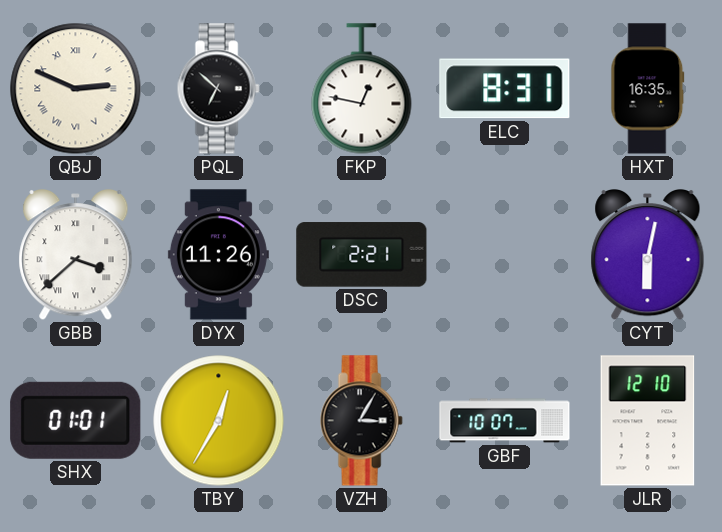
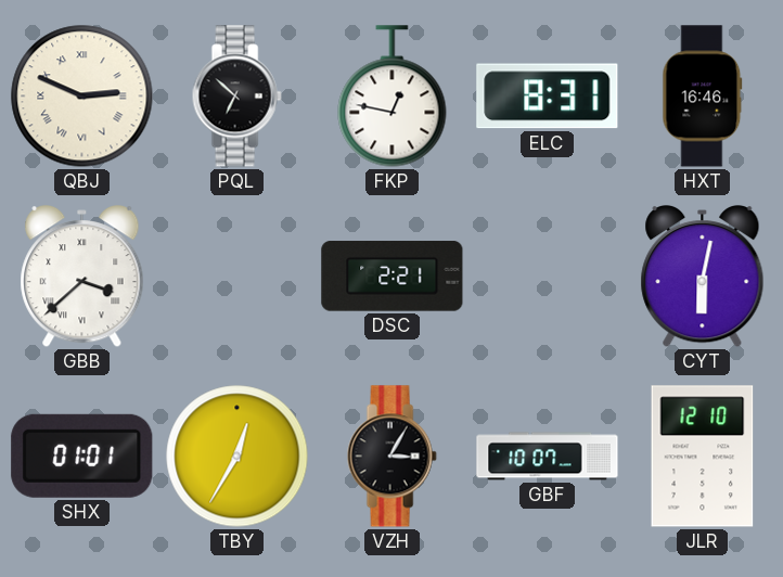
HXT: 16:35 -> 16:46 (703, 97)
DYX: 11:26 -> none (218, 255)
